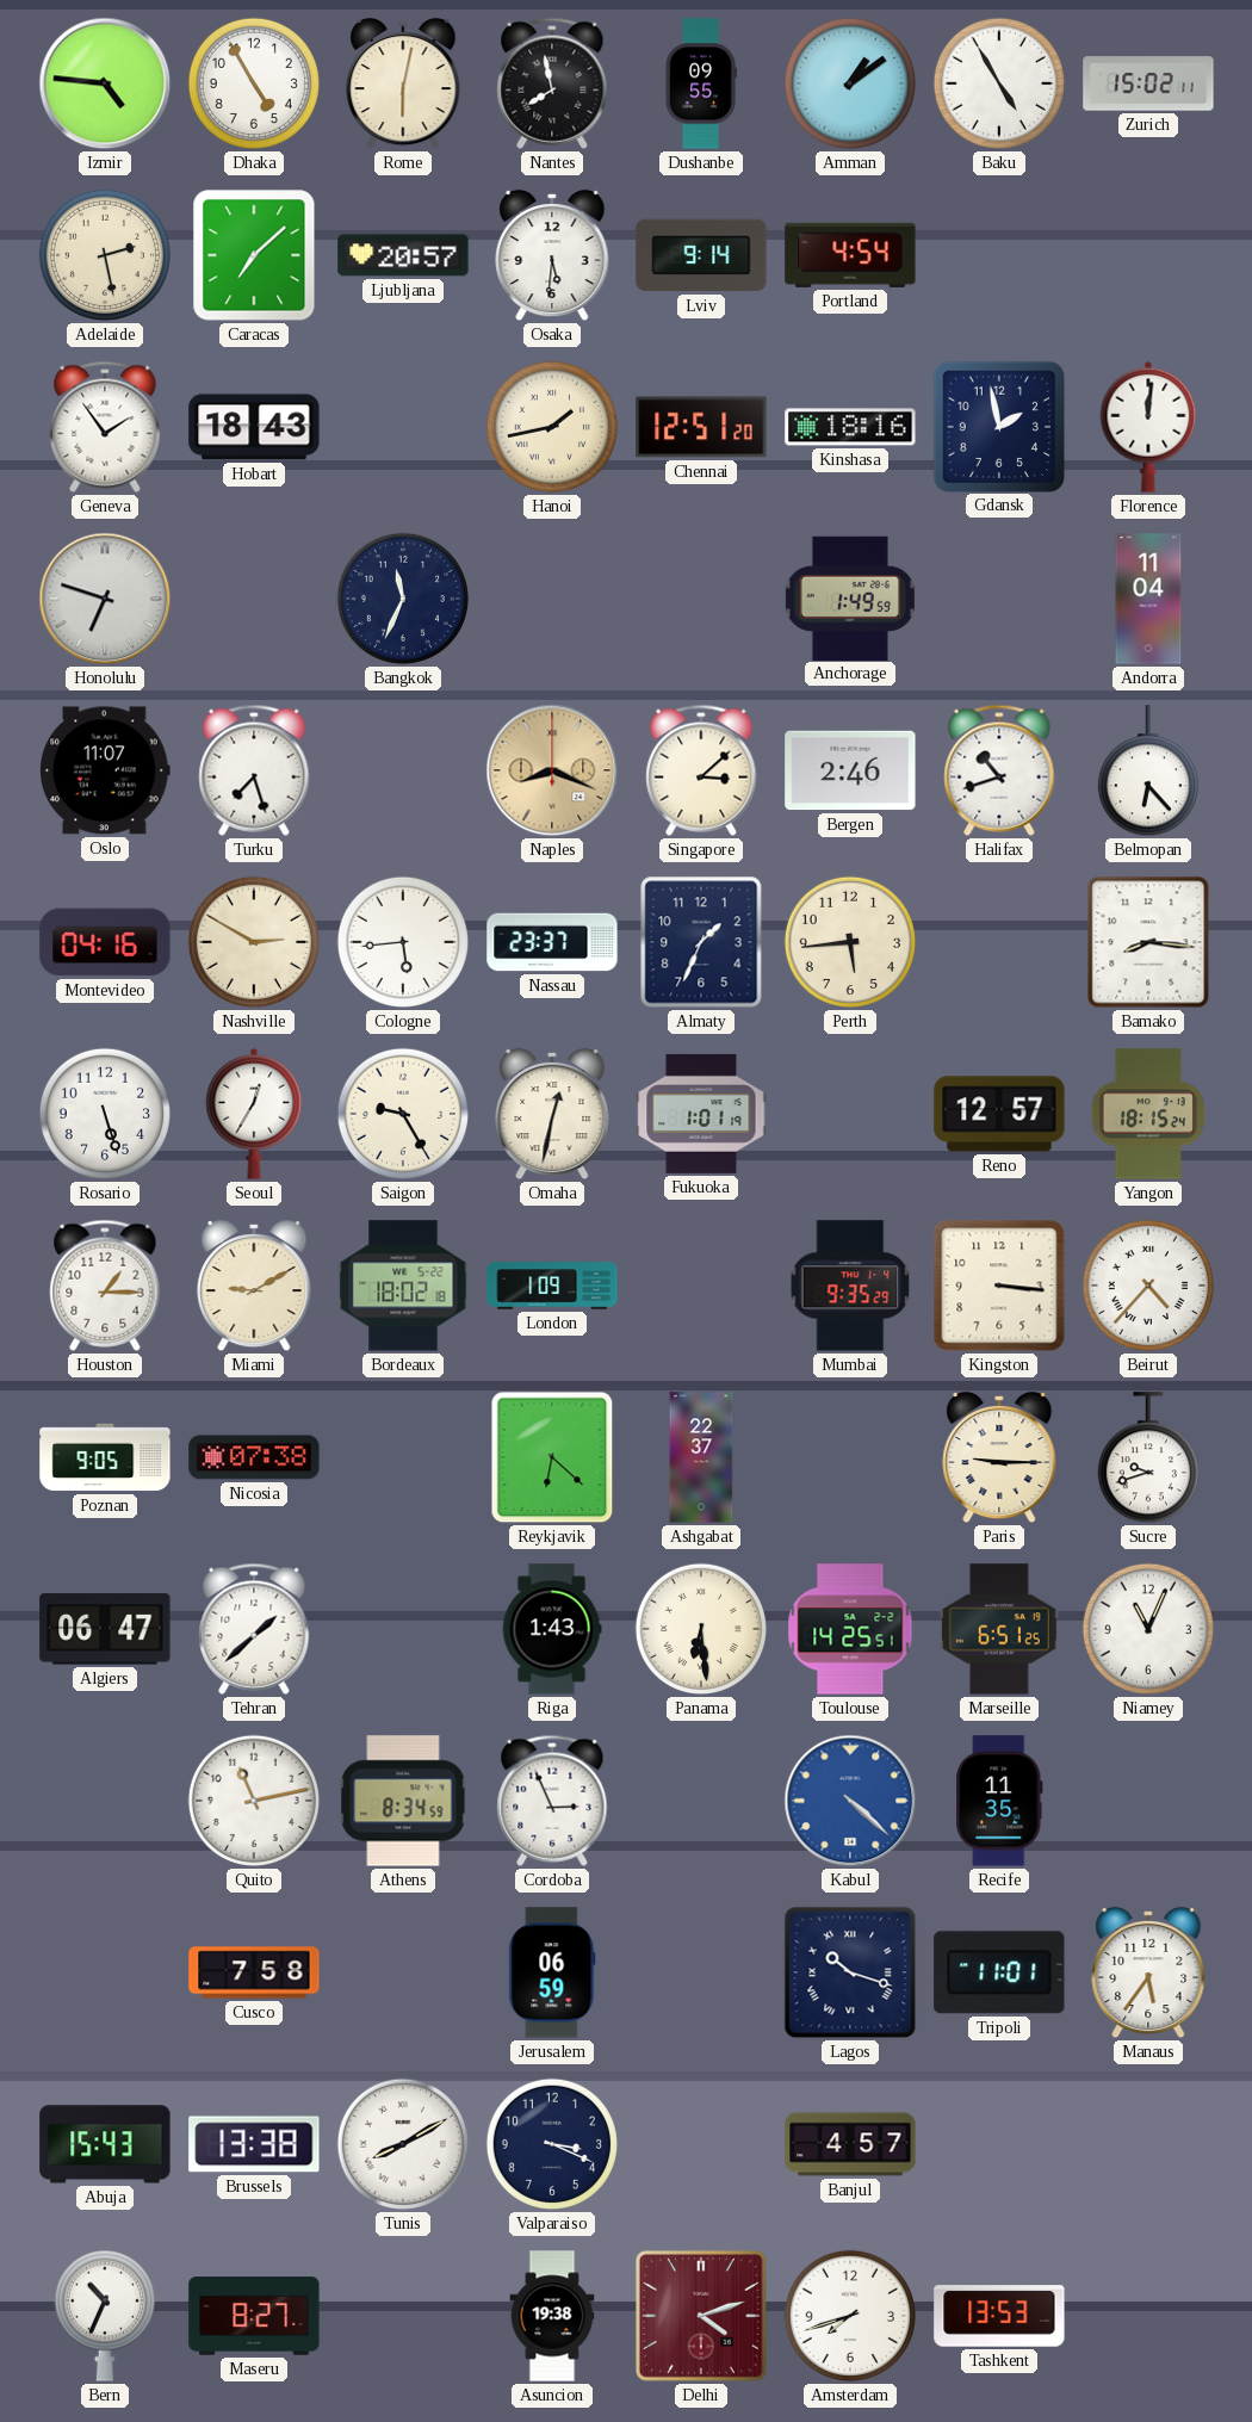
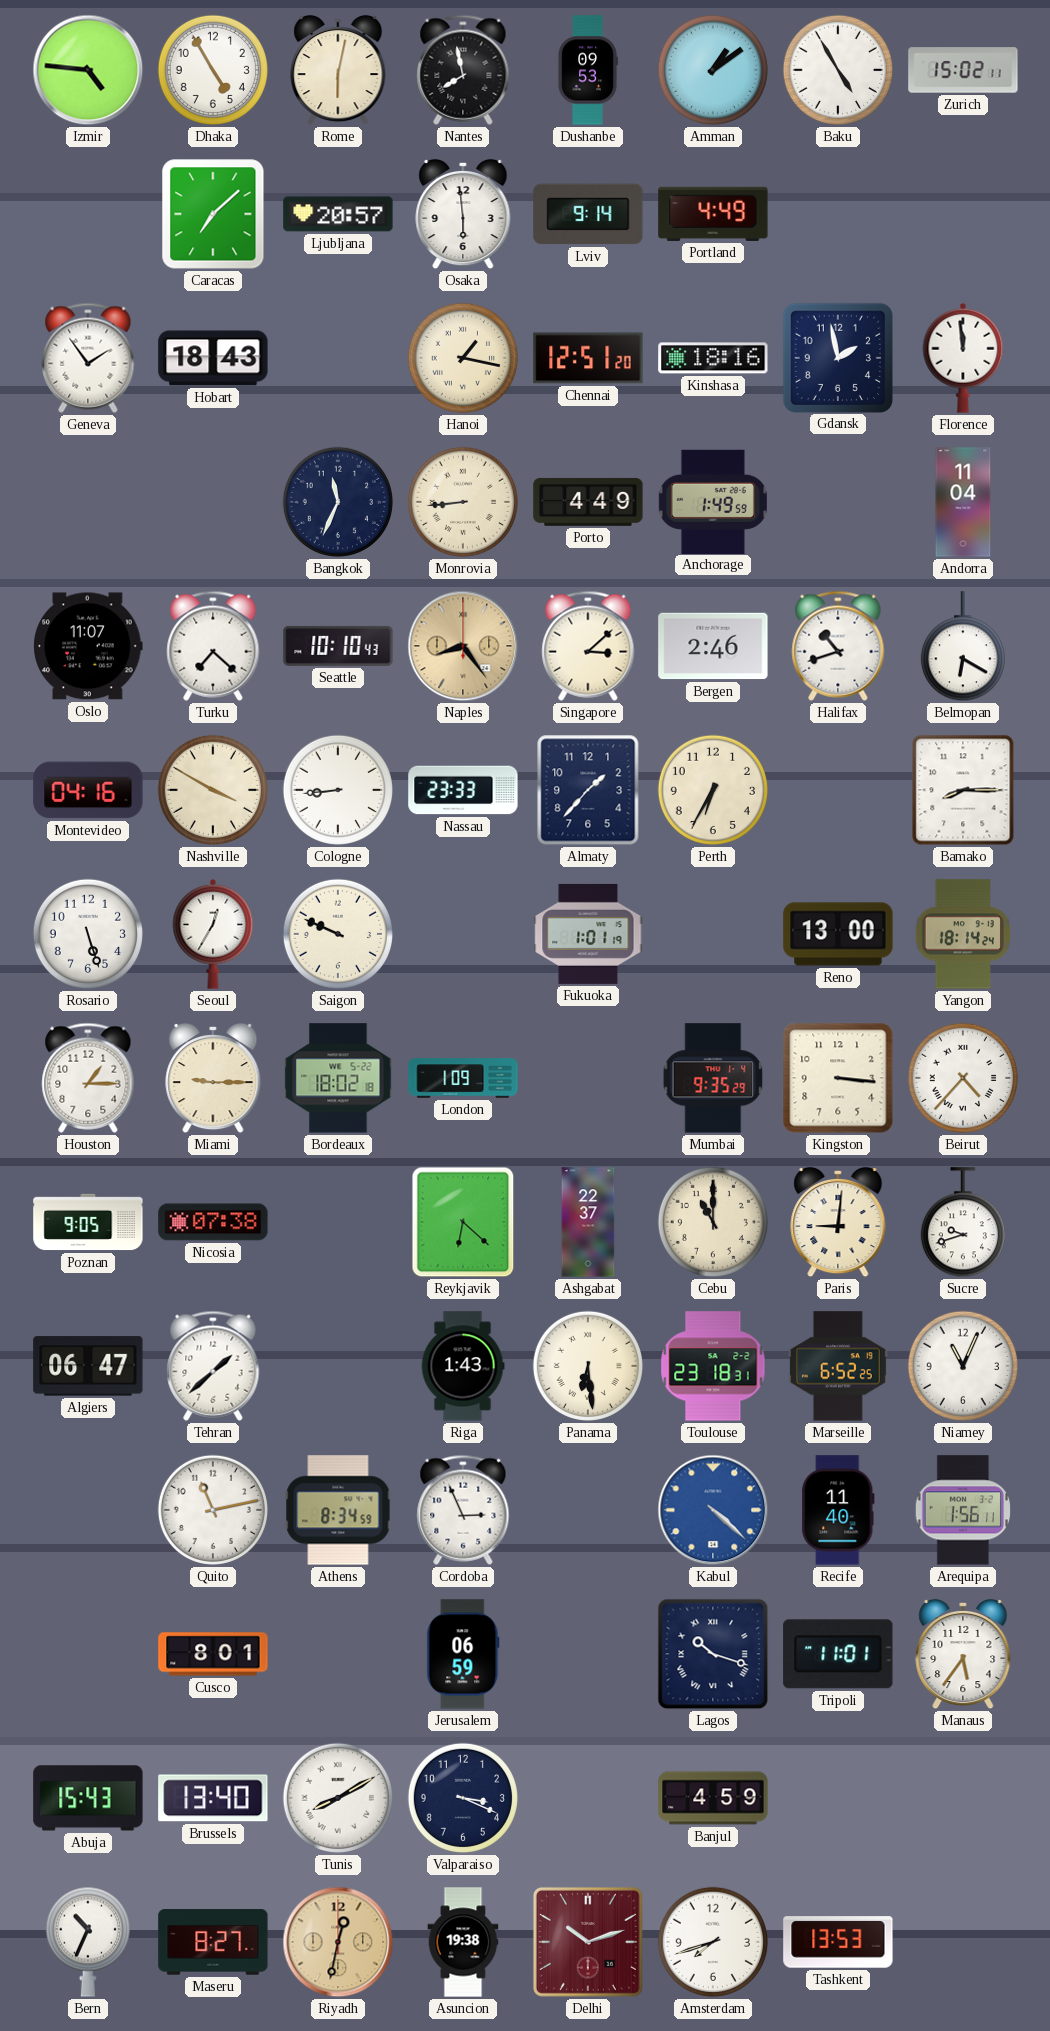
Dushanbe: 09:55 -> 09:53 (588, 70)
Adelaide: 2:28 -> none (105, 255)
Osaka: 5:31 -> 5:59 (463, 214)
Portland: 4:54 -> 4:49 (713, 214)
Hanoi: 1:43 -> 1:17 (463, 358)
Florence: 12:01 -> 11:59 (963, 358)
Honolulu: 6:48 -> none (105, 599)
Monrovia: none -> 8:44 (463, 502)
Porto: none -> 4:49 (588, 502)
Turku: 7:27 -> 7:22 (213, 646)
Seattle: none -> 10:10 (338, 646)
Naples: 8:19 -> 8:24 (463, 646)
Belmopan: 6:23 -> 6:20 (963, 647)
Nashville: 2:50 -> 3:50 (213, 790)
Cologne: 5:44 -> 8:44 (338, 790)
Nassau: 23:37 -> 23:33 (463, 790)
Almaty: 1:34 -> 1:37 (588, 790)
Perth: 5:44 -> 6:35 (713, 790)
Bamako: 8:16 -> 8:15 (963, 790)
Saigon: 9:25 -> 9:49 (338, 934)
Omaha: 12:32 -> none (552, 1114)
Reno: 12:57 -> 13:00 (838, 934)
Yangon: 18:15 -> 18:14 (963, 934)
Miami: 9:10 -> 9:15 (213, 1078)
Cebu: none -> 11:00 (713, 1222)
Paris: 9:15 -> 9:01 (838, 1222)
Toulouse: 14:25 -> 23:18 (713, 1366)
Marseille: 6:51 -> 6:52 (839, 1366)
Recife: 11:35 -> 11:40 (838, 1510)
Arequipa: none -> 1:56 (963, 1510)
Cusco: 7:58 -> 8:01 (213, 1654)
Brussels: 13:38 -> 13:40 (213, 1798)
Banjul: 4:57 -> 4:59 (713, 1798)
Riyadh: none -> 12:32 (338, 1942)
Delhi: 4:12 -> 10:12 (588, 1942)
